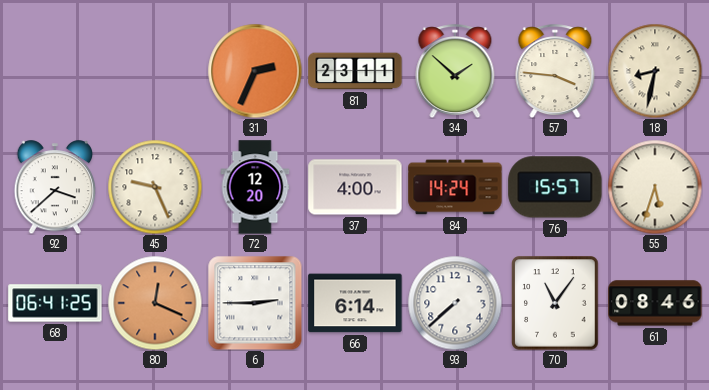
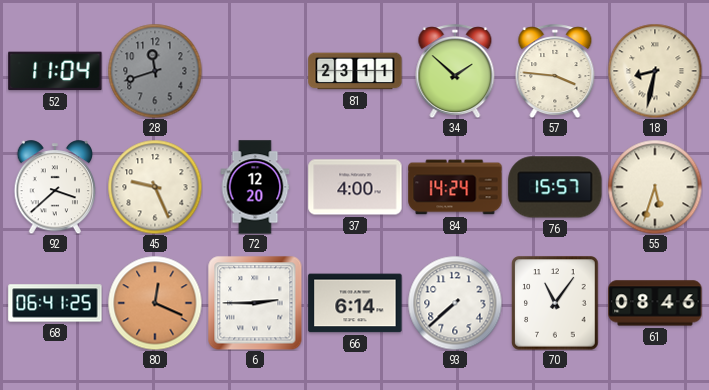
52: none -> 11:04 (55, 71)
28: none -> 11:42 (155, 71)
31: 2:34 -> none (255, 71)
